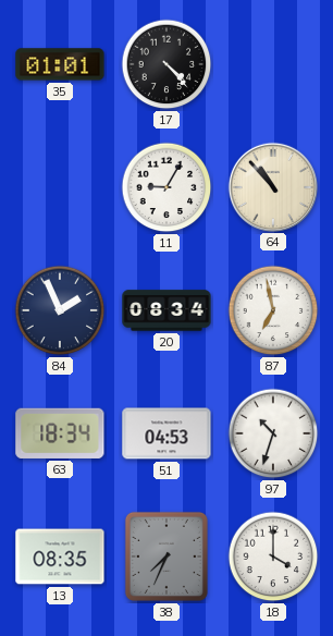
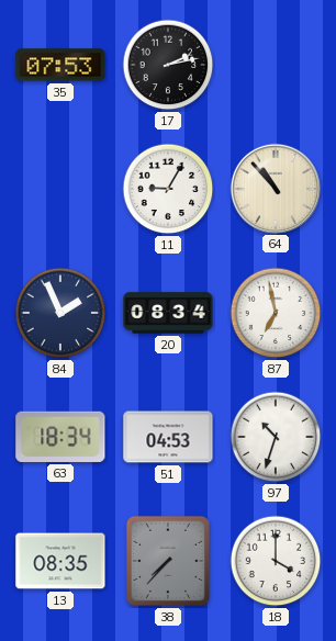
35: 01:01 -> 07:53 (60, 65)
17: 4:23 -> 2:13 (168, 65)
38: 7:34 -> 7:37 (168, 561)
